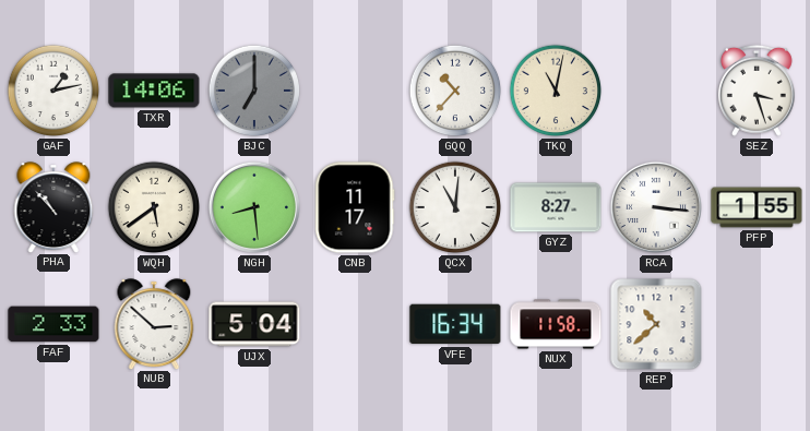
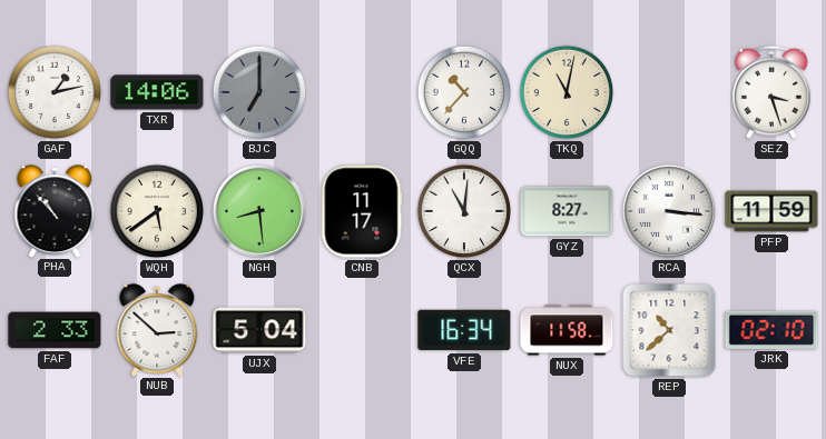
PFP: 1:55 -> 11:59 (771, 211)
JRK: none -> 02:10 (771, 330)
